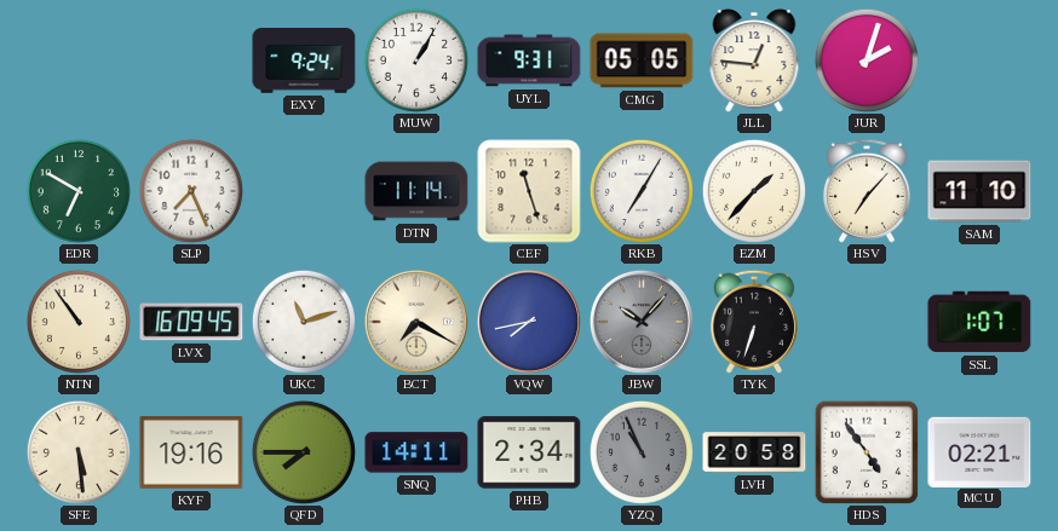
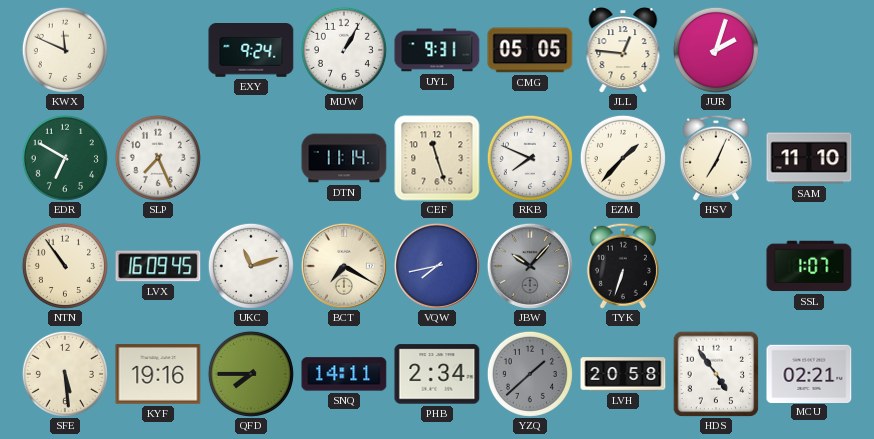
KWX: none -> 11:49 (65, 50)
RKB: 7:05 -> 7:49 (530, 158)
HSV: 7:07 -> 7:04 (716, 158)
YZQ: 10:56 -> 1:38 (530, 374)
